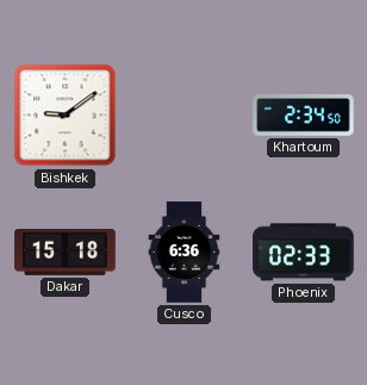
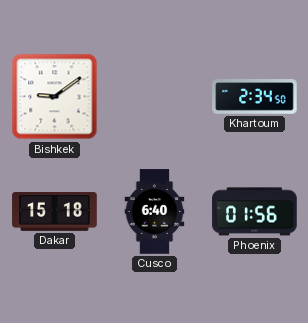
Cusco: 6:36 -> 6:40 (155, 212)
Phoenix: 02:33 -> 01:56 (255, 212)
